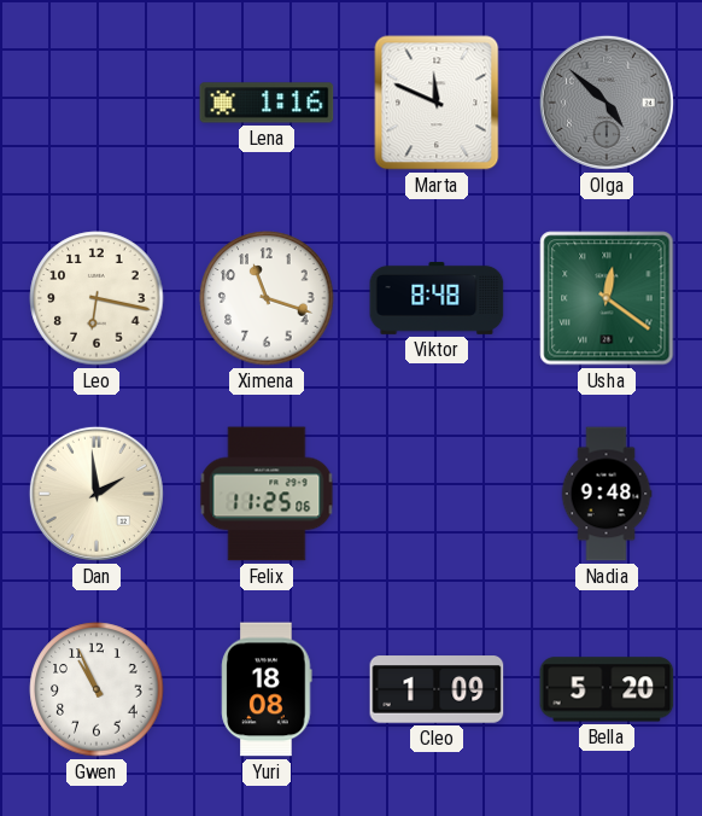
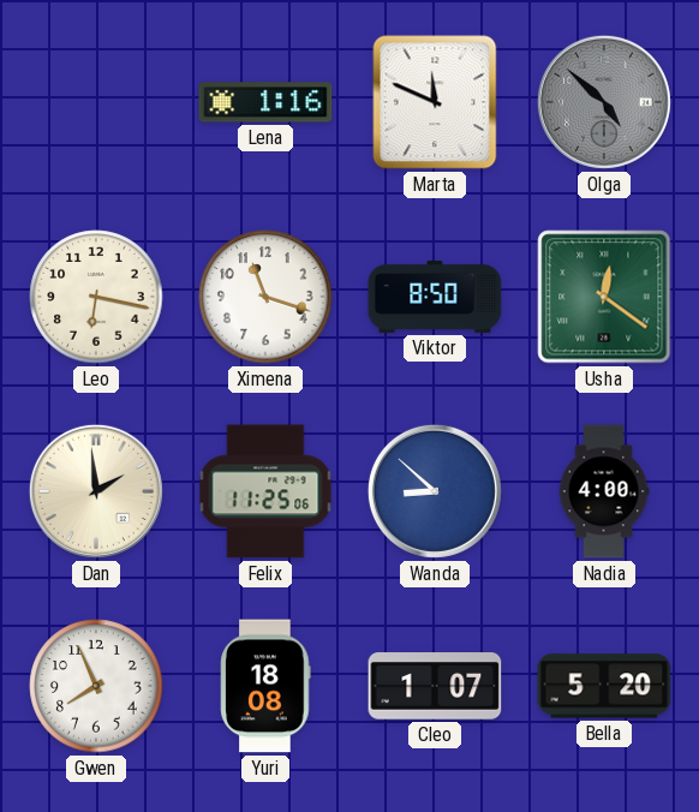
Viktor: 8:48 -> 8:50 (435, 297)
Wanda: none -> 8:52 (435, 491)
Nadia: 9:48 -> 4:00 (604, 491)
Gwen: 10:56 -> 7:56 (96, 686)
Cleo: 1:09 -> 1:07 (435, 686)
